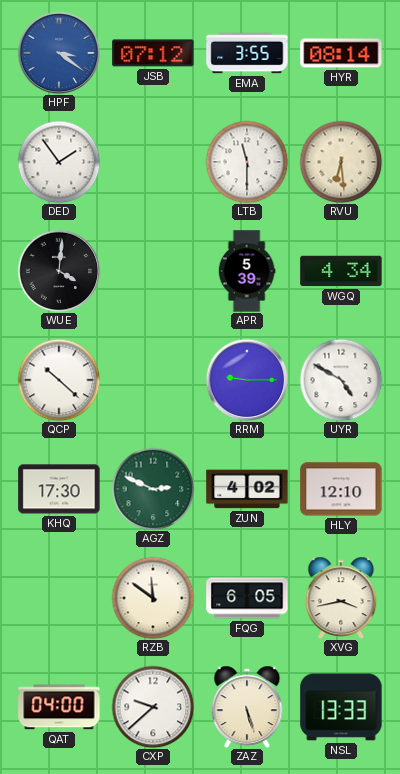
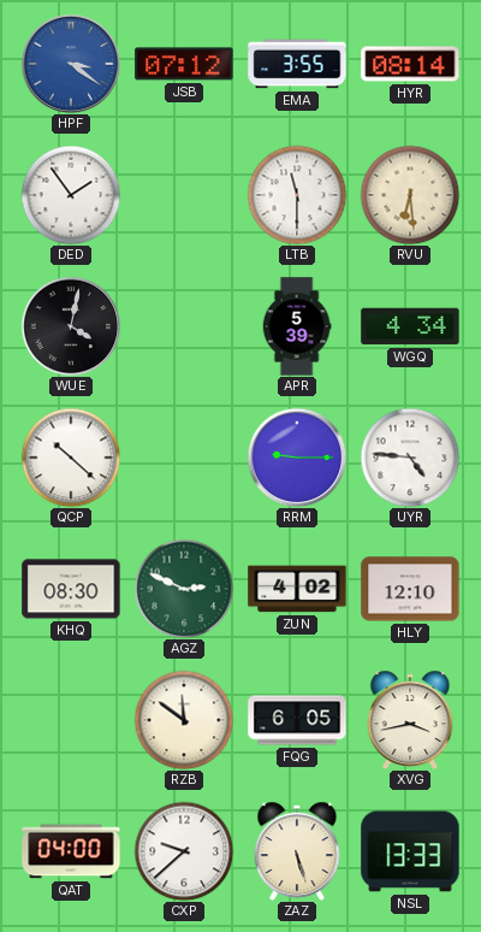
WUE: 4:01 -> 4:02 (71, 326)
UYR: 4:50 -> 4:46 (410, 458)
KHQ: 17:30 -> 08:30 (71, 589)
